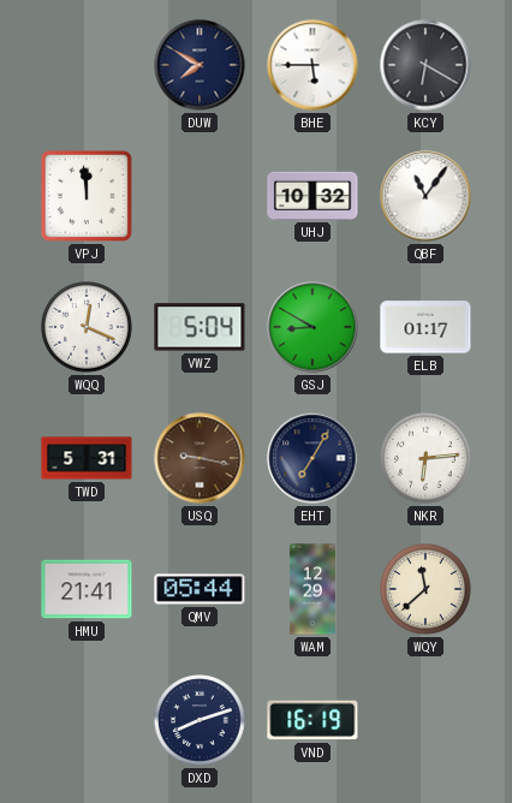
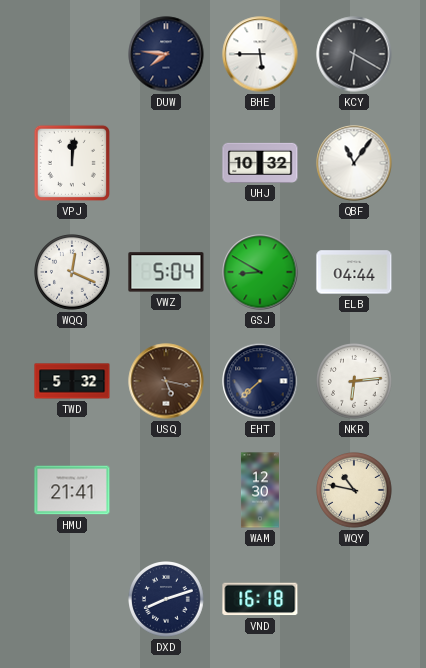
DUW: 7:50 -> 7:46 (166, 54)
VPJ: 11:59 -> 12:01 (72, 163)
ELB: 01:17 -> 04:44 (354, 272)
TWD: 5:31 -> 5:32 (72, 381)
USQ: 9:17 -> 5:17 (166, 381)
EHT: 7:05 -> 7:38 (260, 381)
QMV: 05:44 -> none (200, 589)
WAM: 12:29 -> 12:30 (260, 490)
WQY: 11:38 -> 10:47 (354, 490)
VND: 16:19 -> 16:18 (260, 599)
